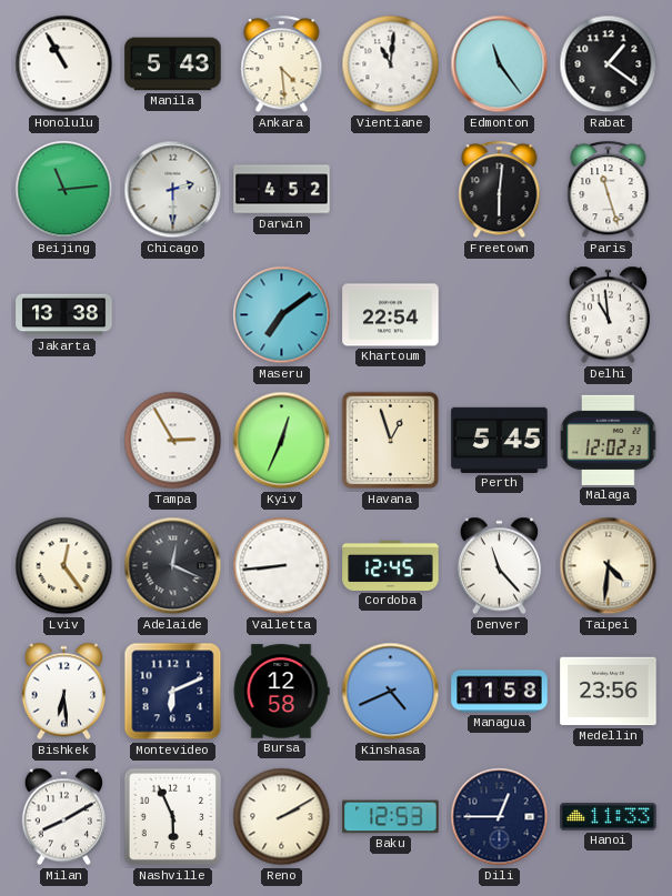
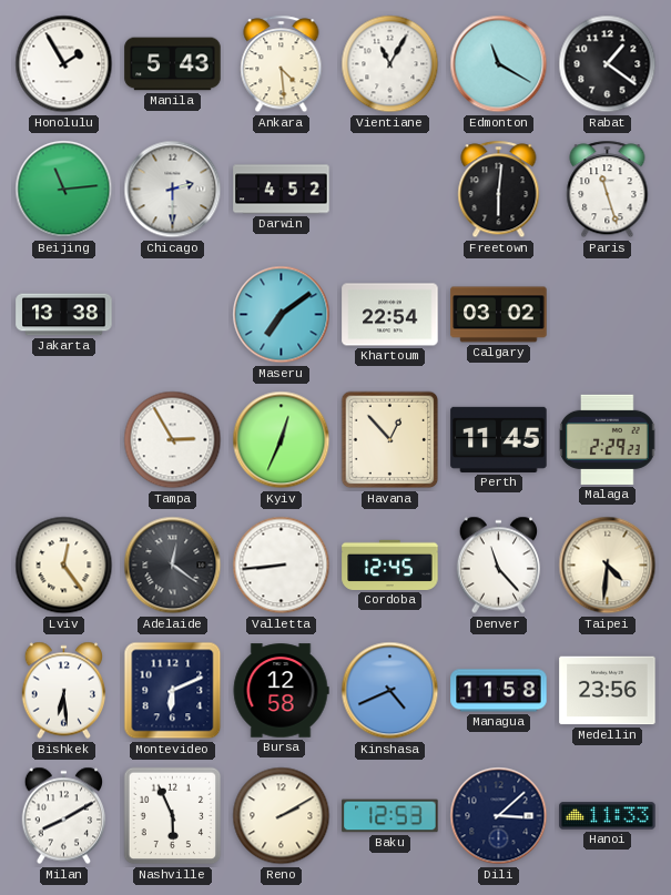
Honolulu: 10:55 -> 1:55 (64, 64)
Vientiane: 11:01 -> 11:05 (390, 64)
Edmonton: 11:24 -> 11:20 (499, 64)
Calgary: none -> 03:02 (499, 315)
Delhi: 10:59 -> none (609, 315)
Havana: 12:57 -> 12:53 (390, 440)
Perth: 5:45 -> 11:45 (499, 439)
Malaga: 12:02 -> 2:29 (608, 439)
Adelaide: 12:19 -> 12:21 (173, 566)
Dili: 12:45 -> 3:08 (499, 816)
